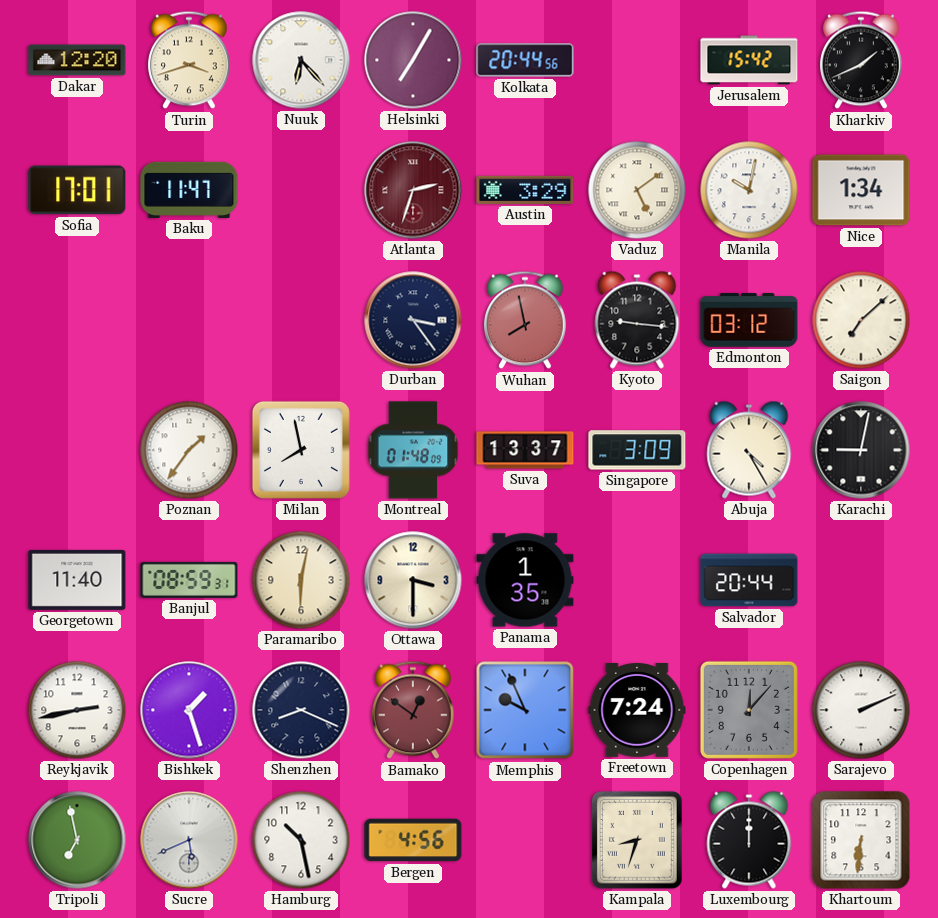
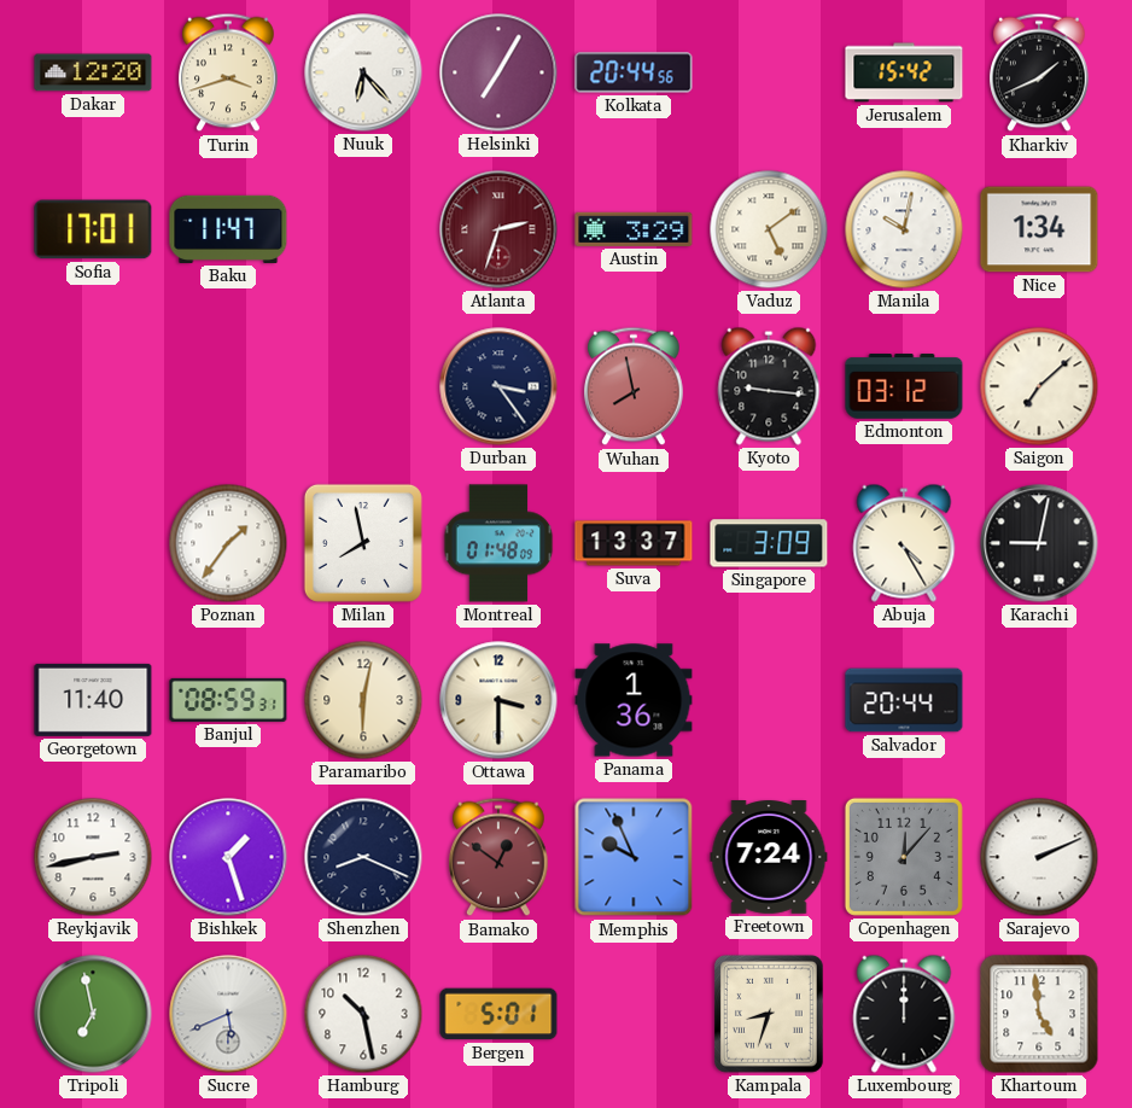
Panama: 1:35 -> 1:36 (634, 700)
Bergen: 4:56 -> 5:01 (498, 1014)
Khartoum: 6:31 -> 4:59 (1039, 1014)
